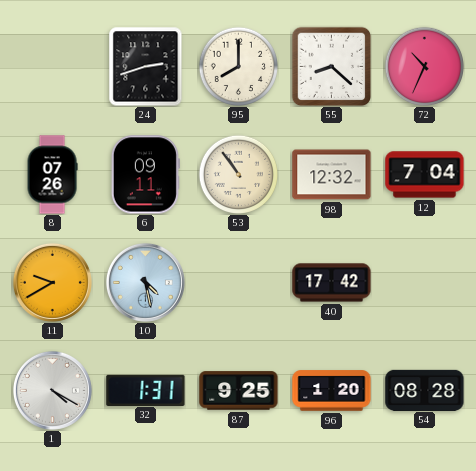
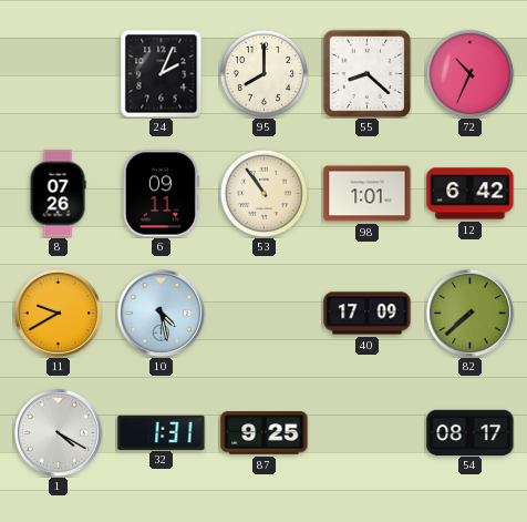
24: 2:42 -> 2:04 (162, 74)
98: 12:32 -> 1:01 (368, 194)
12: 7:04 -> 6:42 (471, 194)
40: 17:42 -> 17:09 (368, 314)
82: none -> 7:38 (469, 313)
96: 1:20 -> none (332, 391)
54: 08:28 -> 08:17 (471, 432)
